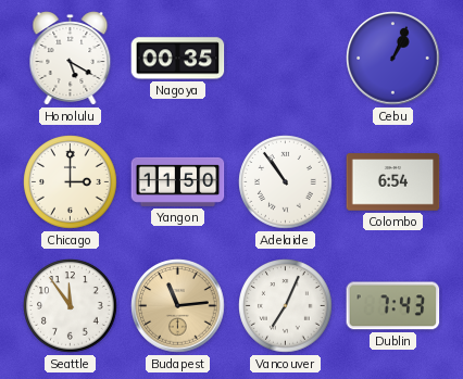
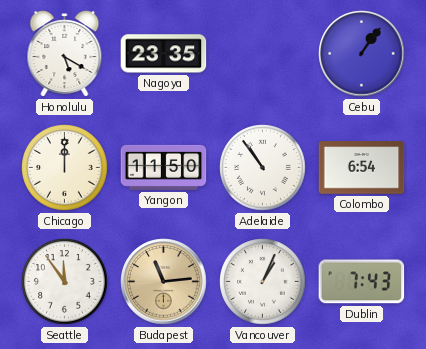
Nagoya: 00:35 -> 23:35 (164, 54)
Cebu: 1:04 -> 1:06 (362, 54)
Chicago: 3:00 -> 12:00 (65, 168)
Vancouver: 7:04 -> 1:04 (263, 282)
